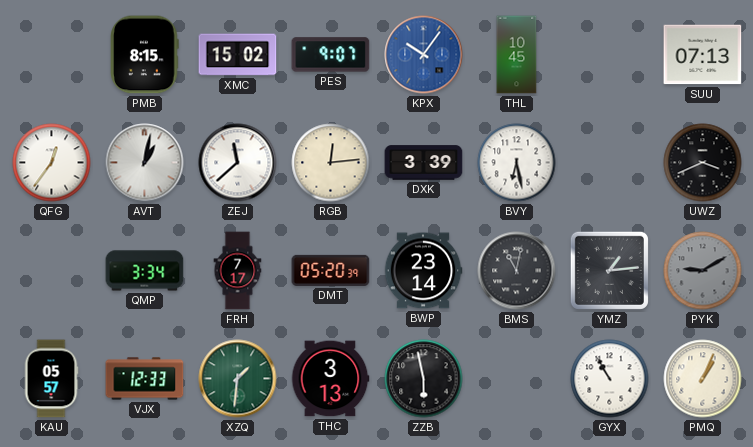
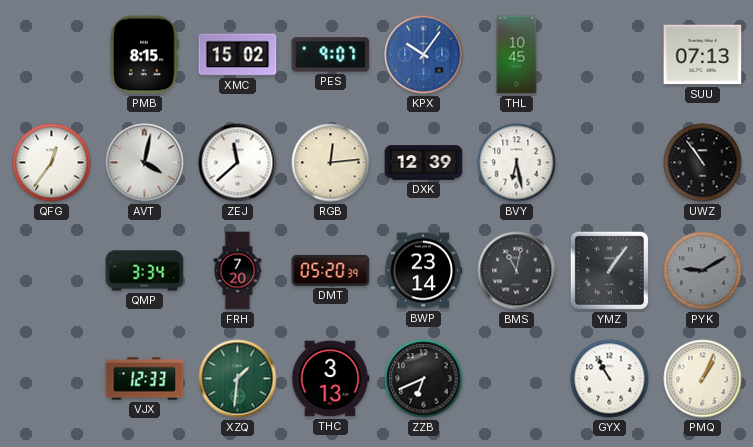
AVT: 1:02 -> 4:02 (145, 163)
DXK: 3:39 -> 12:39 (424, 163)
UWZ: 3:41 -> 10:54 (703, 163)
FRH: 7:17 -> 7:20 (238, 271)
YMZ: 1:14 -> 1:06 (609, 270)
KAU: 05:57 -> none (51, 379)
ZZB: 5:58 -> 6:41 (424, 379)
